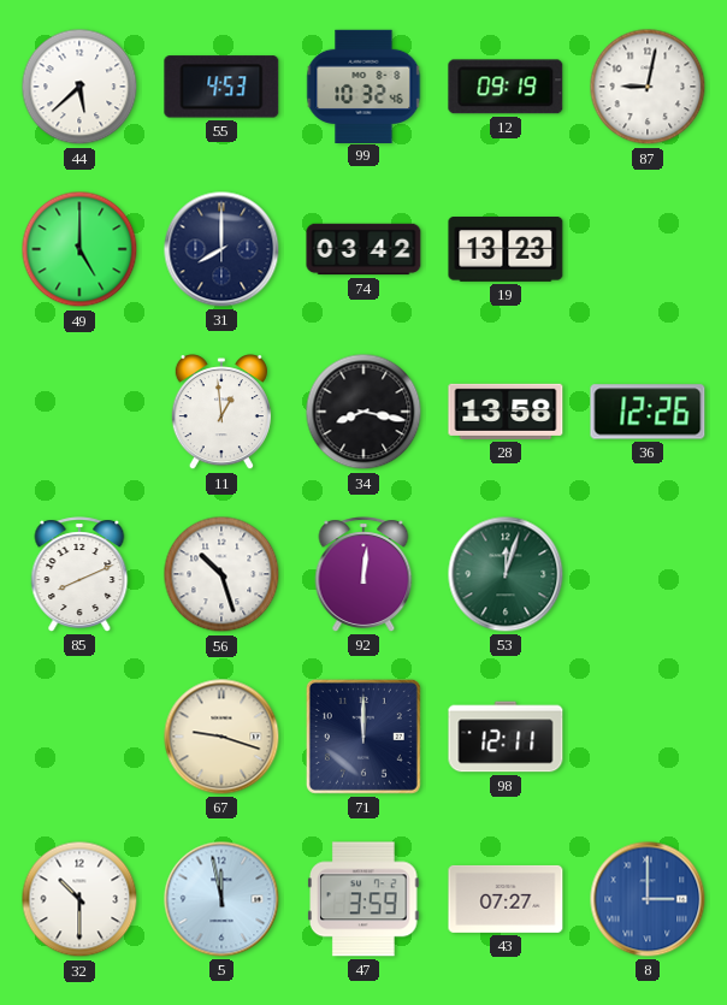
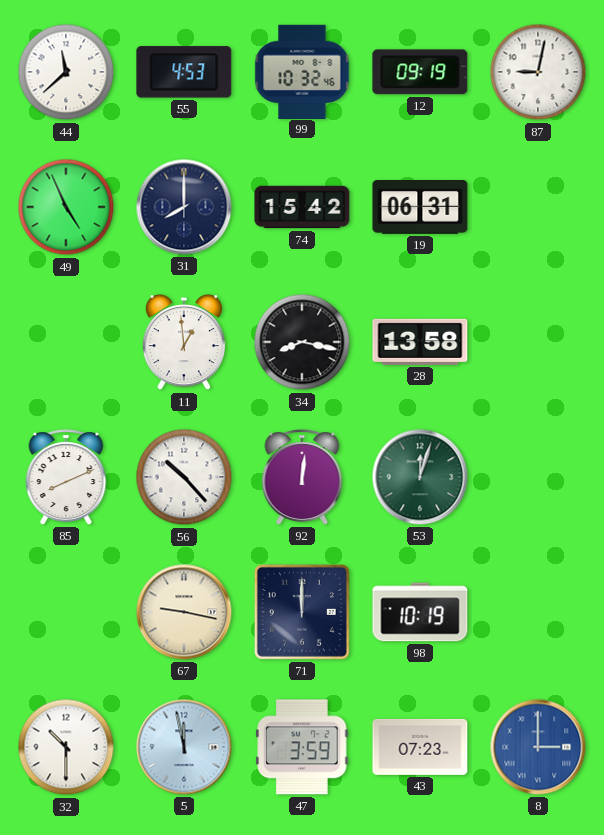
44: 5:38 -> 11:38 (66, 72)
49: 5:00 -> 4:56 (66, 207)
74: 03:42 -> 15:42 (302, 207)
19: 13:23 -> 06:31 (420, 208)
36: 12:26 -> none (648, 412)
56: 10:27 -> 10:23 (184, 477)
67: 9:18 -> 9:17 (184, 612)
98: 12:11 -> 10:19 (420, 612)
43: 07:27 -> 07:23 (420, 747)
